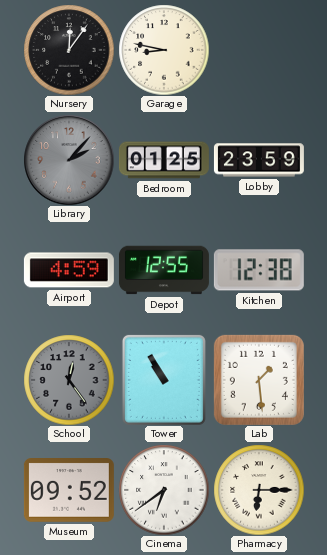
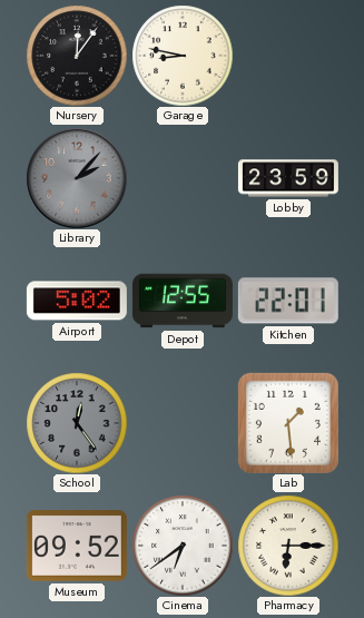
Bedroom: 01:25 -> none (164, 160)
Airport: 4:59 -> 5:02 (77, 301)
Kitchen: 12:38 -> 22:01 (288, 301)
Tower: 10:55 -> none (164, 380)
